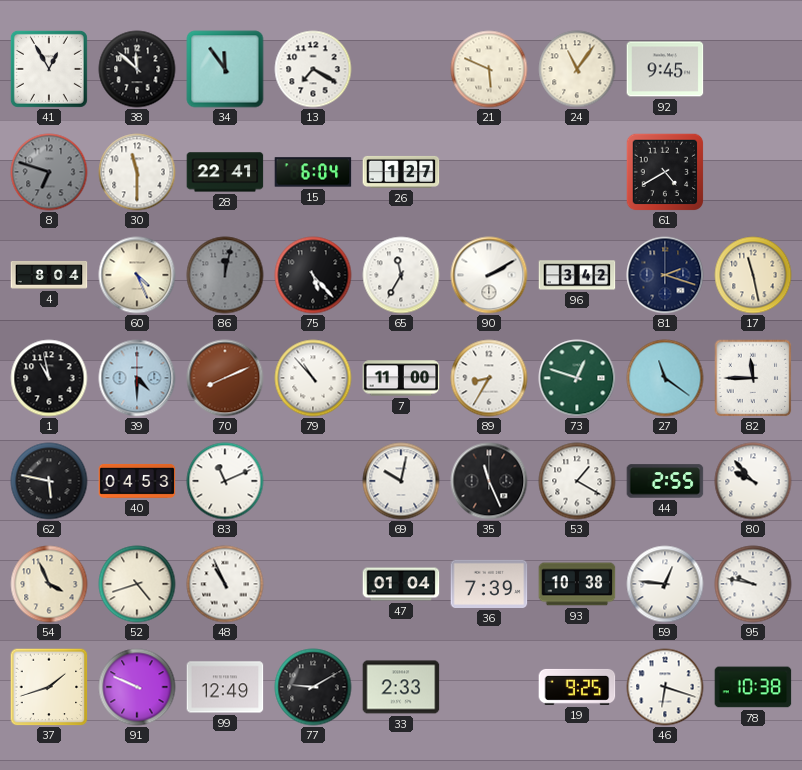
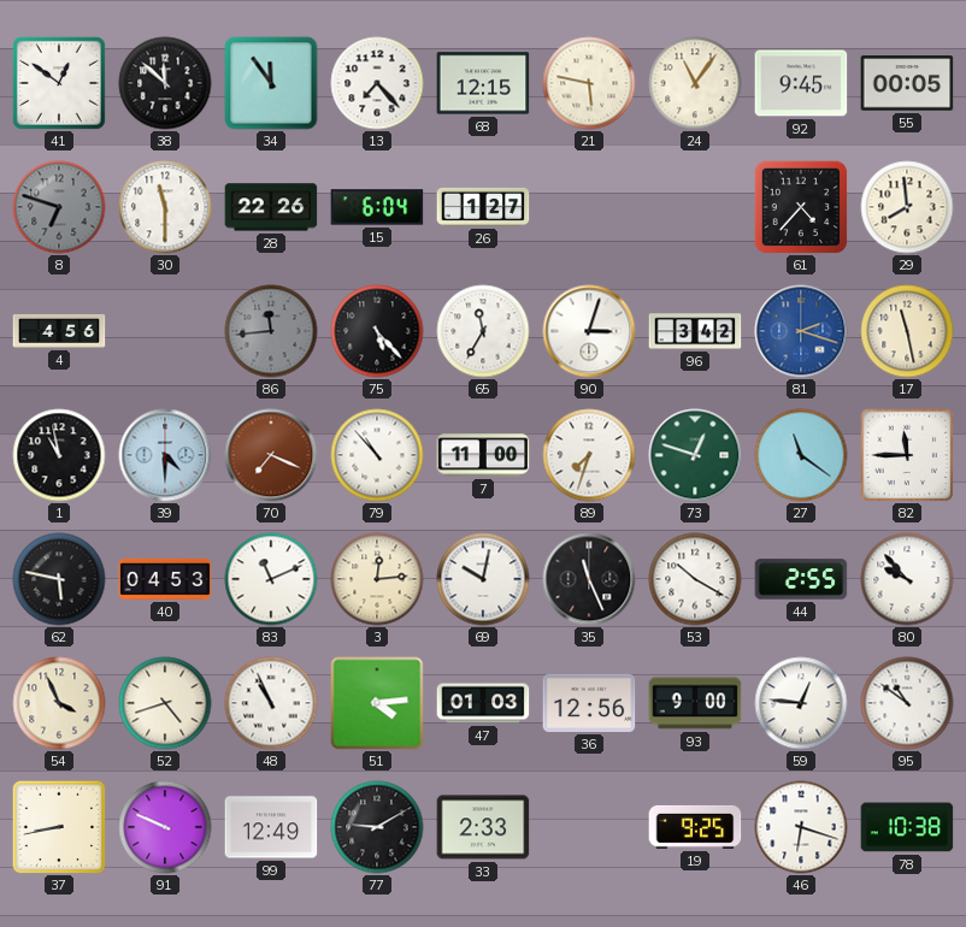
41: 12:55 -> 12:51 (59, 83)
13: 7:20 -> 7:23 (377, 83)
68: none -> 12:15 (483, 83)
21: 5:49 -> 5:47 (589, 83)
55: none -> 00:05 (907, 83)
28: 22:41 -> 22:26 (271, 207)
61: 4:40 -> 4:37 (801, 207)
29: none -> 7:59 (907, 207)
4: 8:04 -> 4:56 (59, 331)
60: 4:26 -> none (137, 275)
86: 12:02 -> 11:44 (271, 331)
90: 2:10 -> 3:03 (589, 331)
81 dial: navy -> blue (801, 331)
70: 8:11 -> 7:19 (271, 455)
89: 8:35 -> 7:33 (589, 455)
3: none -> 12:14 (377, 579)
53: 1:20 -> 10:20 (695, 579)
51: none -> 4:14 (377, 703)
47: 01:04 -> 01:03 (483, 703)
36: 7:39 -> 12:56 (589, 703)
93: 10:38 -> 9:00 (695, 703)
95: 9:47 -> 10:51 (907, 703)
37: 1:42 -> 8:43 (59, 827)
